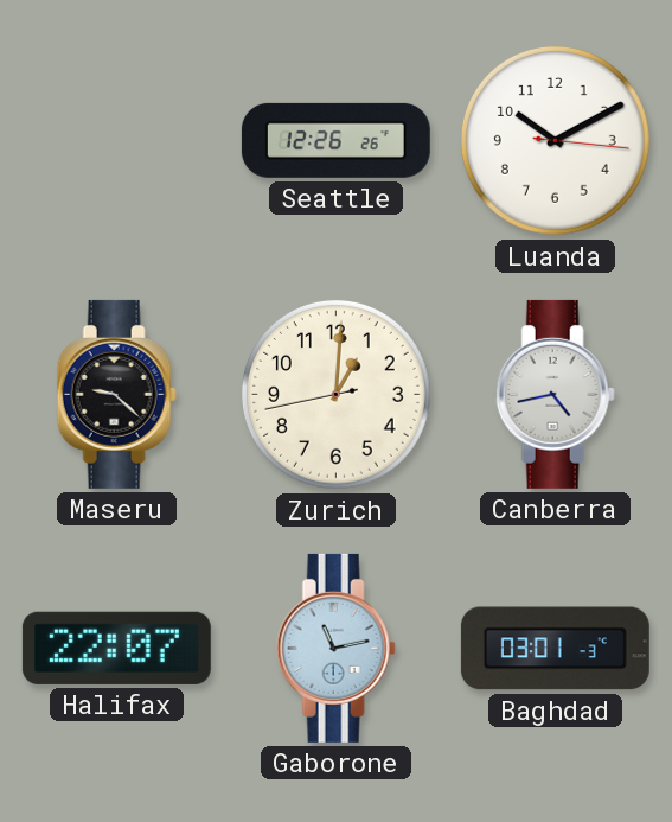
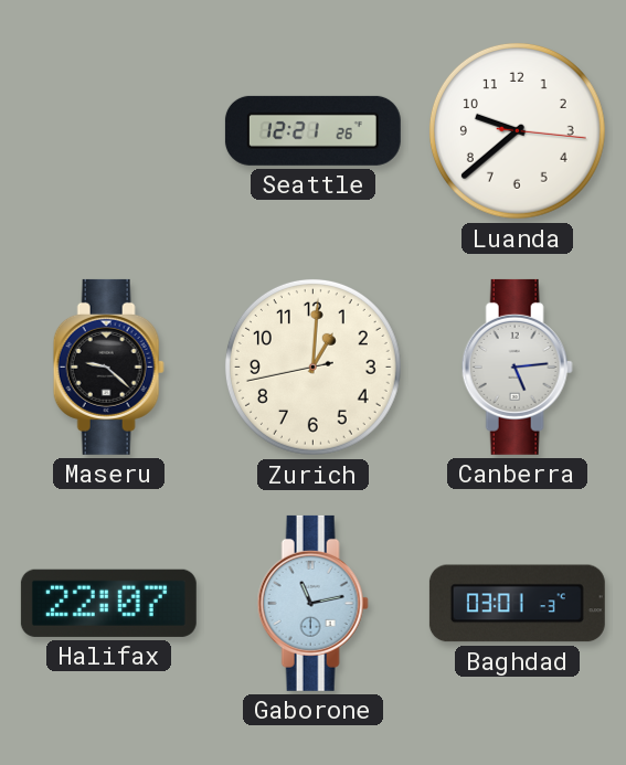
Seattle: 12:26 -> 12:21 (312, 130)
Luanda: 10:10 -> 9:38 (517, 130)
Canberra: 4:43 -> 5:14 (517, 366)
